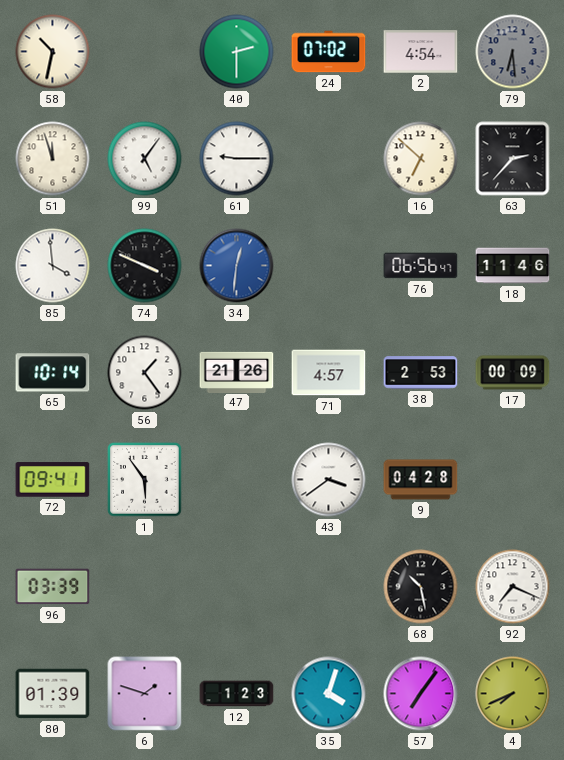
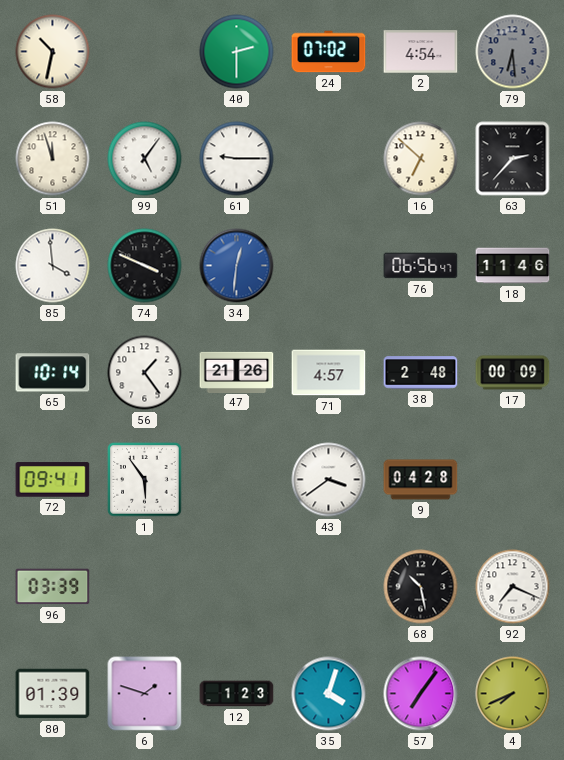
38: 2:53 -> 2:48 (421, 373)
